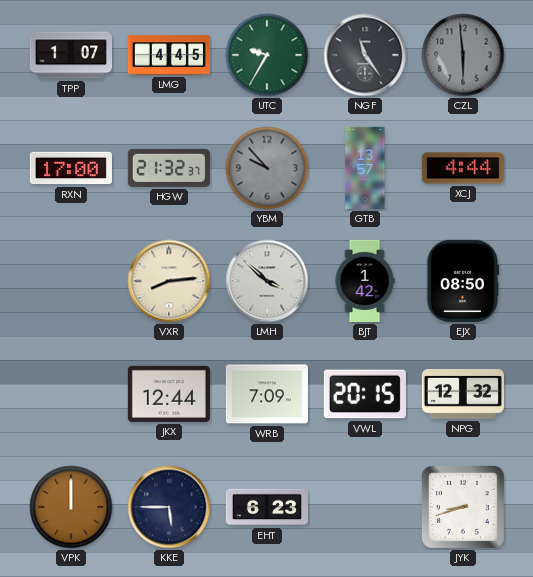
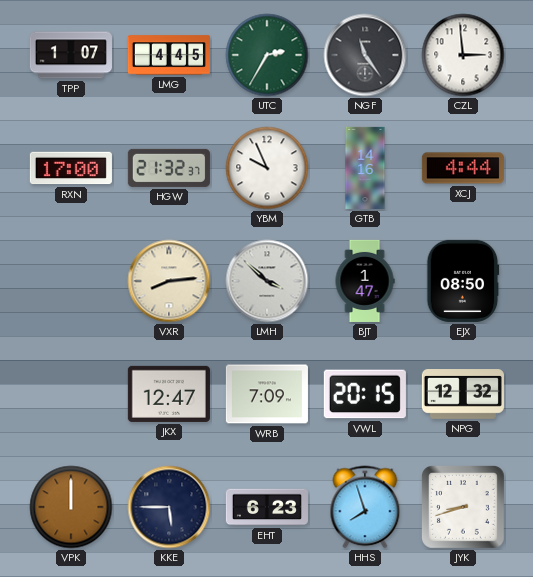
UTC: 9:35 -> 2:35 (267, 55)
CZL: 5:59 -> 2:59 (463, 55)
CZL dial: grey -> white (463, 55)
YBM: 9:53 -> 9:56 (267, 168)
YBM dial: grey -> white (267, 168)
GTB: 13:57 -> 14:16 (365, 168)
BJT: 1:42 -> 1:47 (365, 281)
JKX: 12:44 -> 12:47 (169, 394)
HHS: none -> 7:57 (365, 507)
